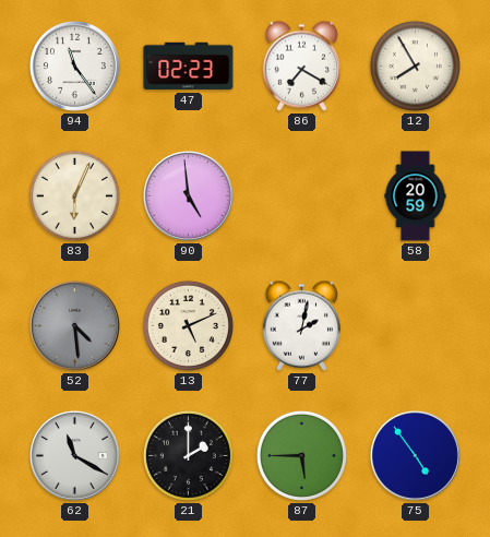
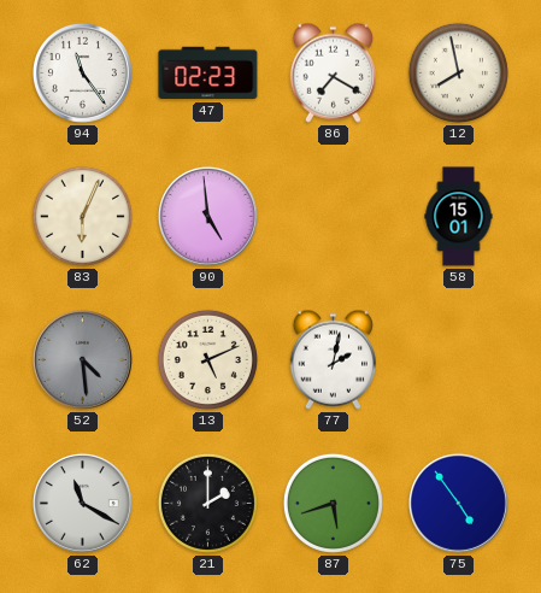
12: 7:55 -> 7:58 (458, 72)
58: 20:59 -> 15:01 (459, 217)
87: 5:45 -> 5:42 (333, 503)
